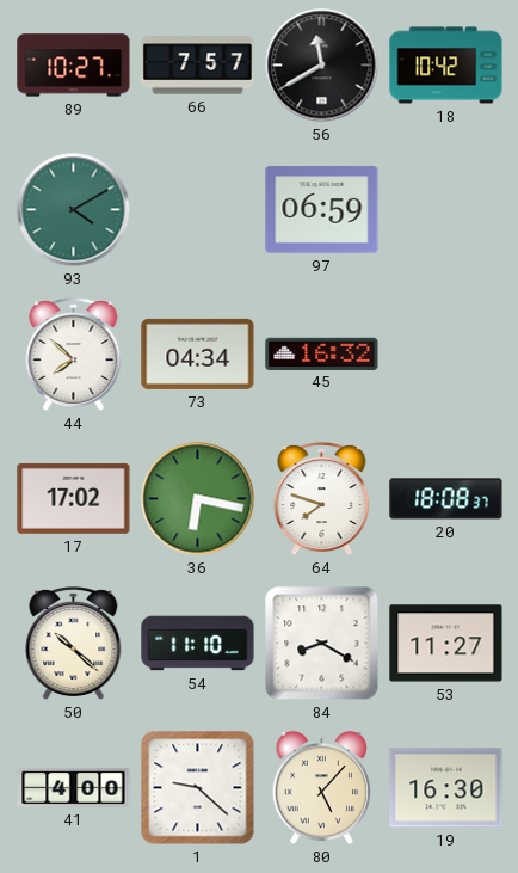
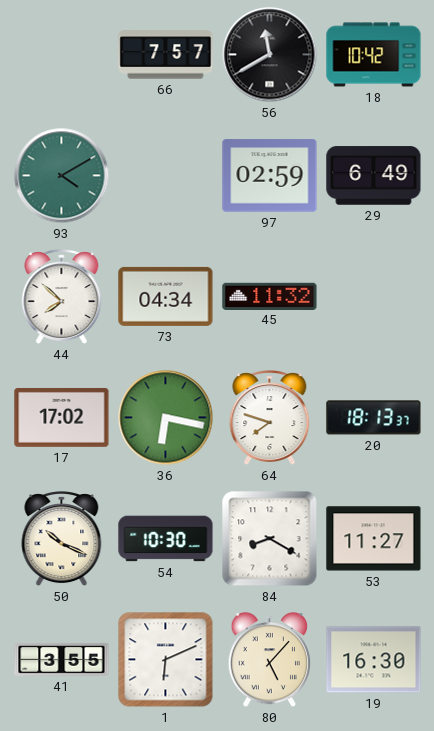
89: 10:27 -> none (74, 66)
97: 06:59 -> 02:59 (270, 176)
29: none -> 6:49 (374, 176)
45: 16:32 -> 11:32 (270, 296)
20: 18:08 -> 18:13 (374, 418)
50: 10:22 -> 10:19 (62, 539)
54: 11:10 -> 10:30 (166, 539)
41: 4:00 -> 3:55 (62, 659)
1: 9:22 -> 6:11 (166, 660)
